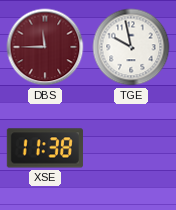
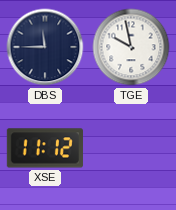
DBS dial: burgundy -> navy (45, 47)
XSE: 11:38 -> 11:12 (45, 148)
